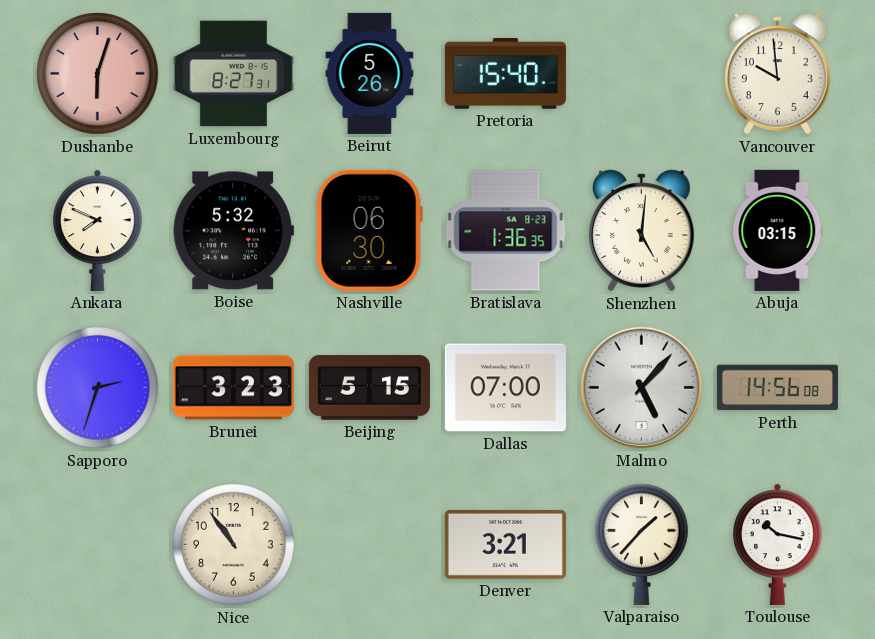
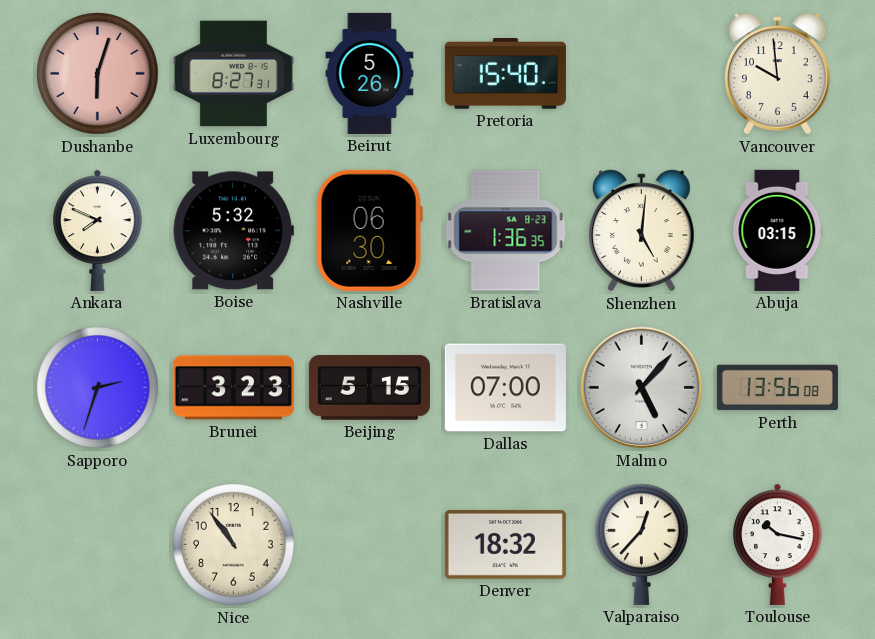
Perth: 14:56 -> 13:56 (777, 388)
Denver: 3:21 -> 18:32 (505, 544)
Valparaiso: 1:37 -> 12:37 (642, 544)
